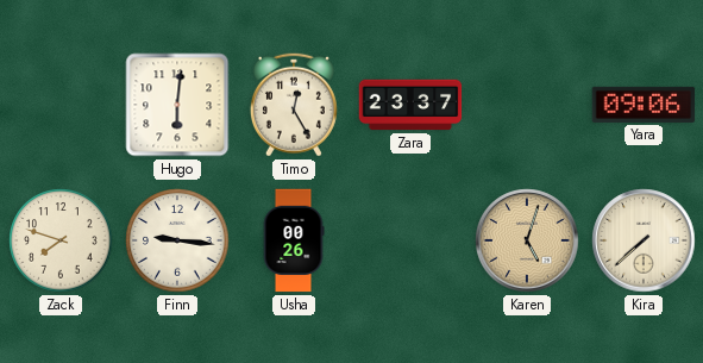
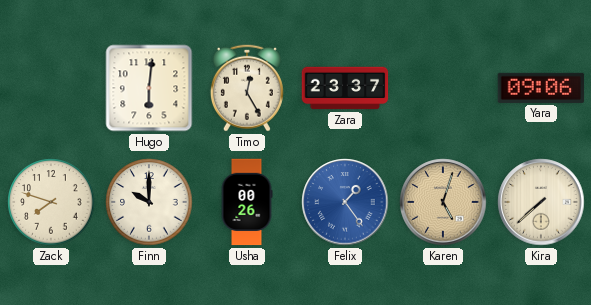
Finn: 9:16 -> 10:00 (149, 202)
Felix: none -> 1:24 (345, 202)
